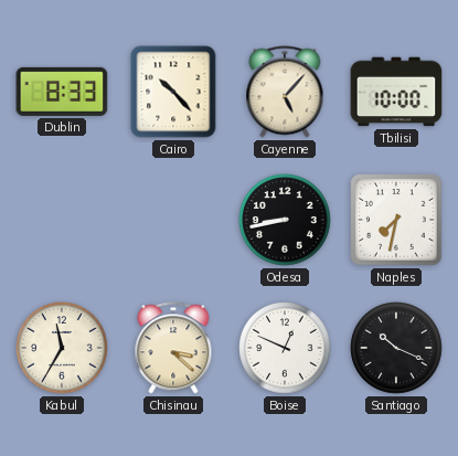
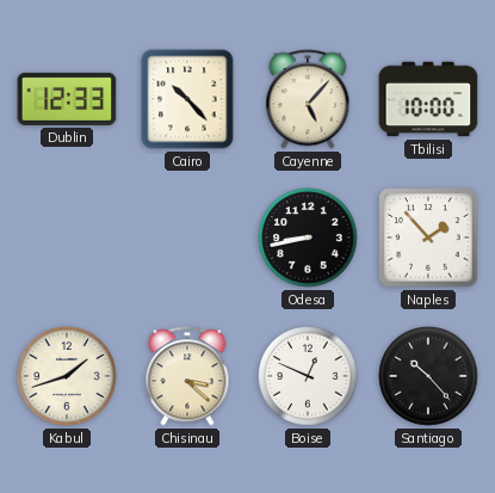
Dublin: 8:33 -> 12:33 (67, 99)
Naples: 7:32 -> 1:53 (428, 238)
Kabul: 11:35 -> 1:42 (67, 376)
Santiago: 10:19 -> 10:23 (428, 376)
